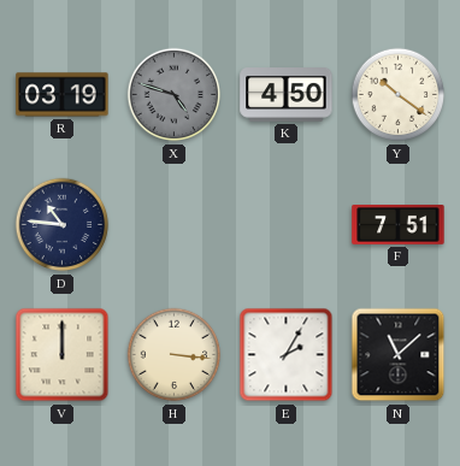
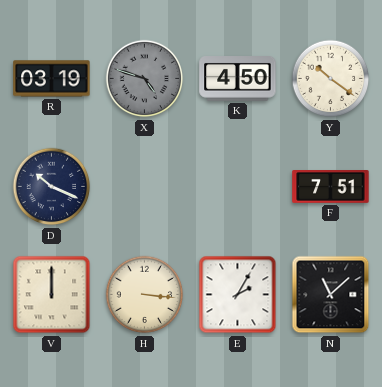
D: 10:46 -> 10:19 (52, 187)
